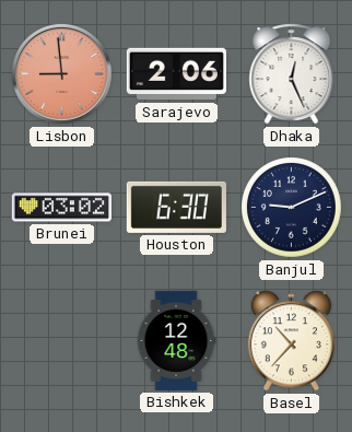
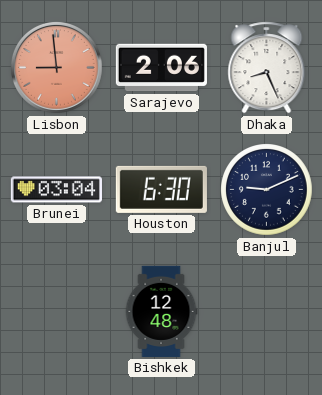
Dhaka: 12:26 -> 8:26 (267, 68)
Brunei: 03:02 -> 03:04 (56, 190)
Basel: 10:37 -> none (291, 341)
